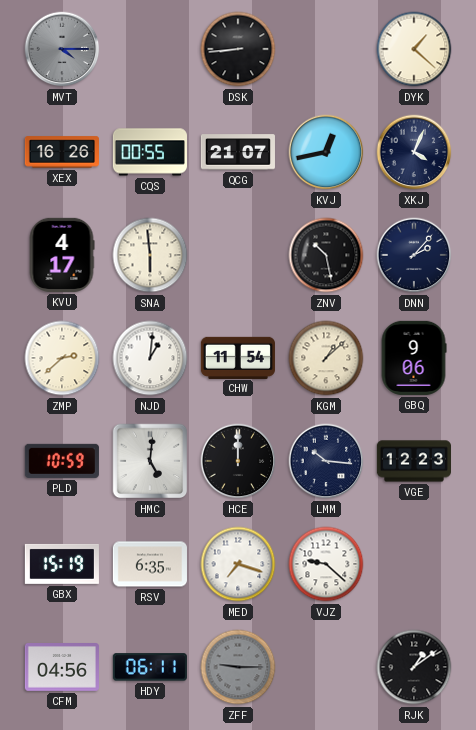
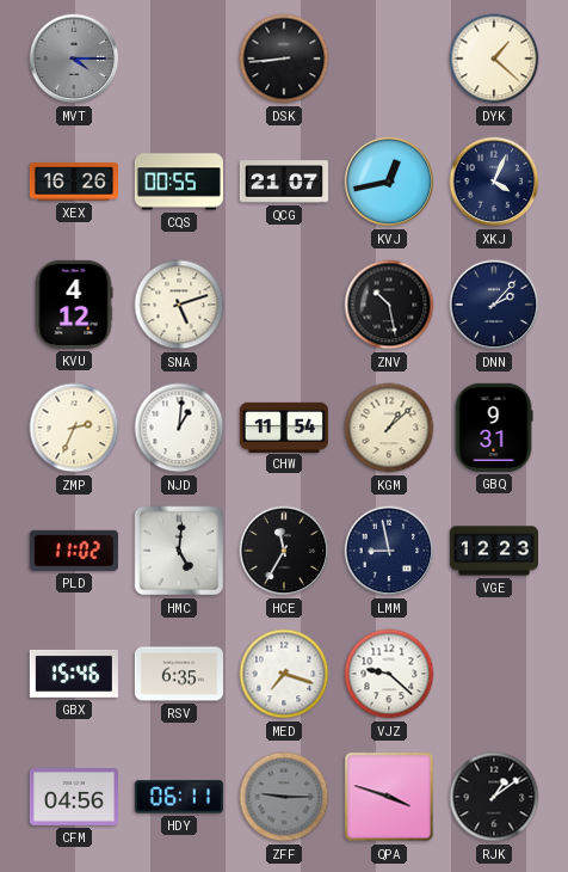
KVU: 4:17 -> 4:12 (74, 305)
SNA: 5:59 -> 5:12 (179, 305)
ZMP: 2:38 -> 2:34 (74, 428)
GBQ: 9:06 -> 9:31 (494, 428)
PLD: 10:59 -> 11:02 (74, 551)
HCE: 12:00 -> 11:35 (284, 551)
LMM: 10:16 -> 8:58 (389, 551)
GBX: 15:19 -> 15:46 (74, 674)
QPA: none -> 3:48 (389, 797)
